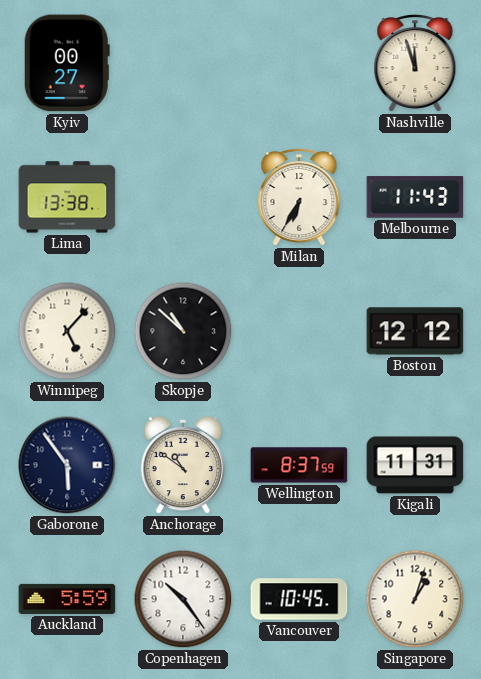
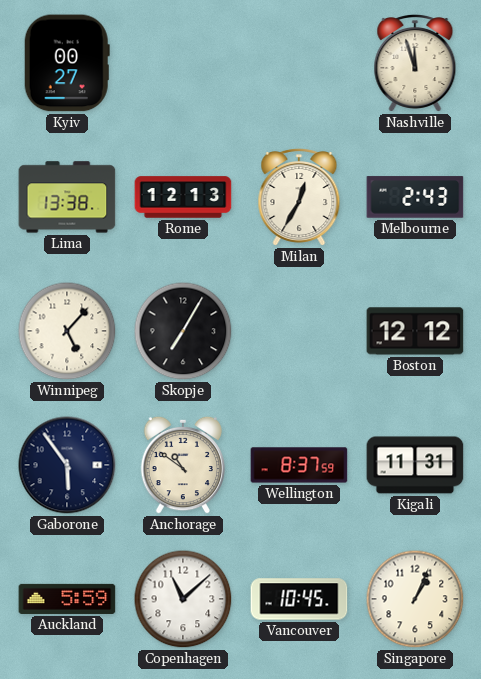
Rome: none -> 12:13 (183, 197)
Milan: 6:35 -> 12:35 (299, 198)
Melbourne: 11:43 -> 2:43 (415, 197)
Skopje: 10:52 -> 7:05 (183, 331)
Copenhagen: 10:24 -> 11:08 (183, 599)
Singapore: 1:03 -> 1:04 (415, 599)
